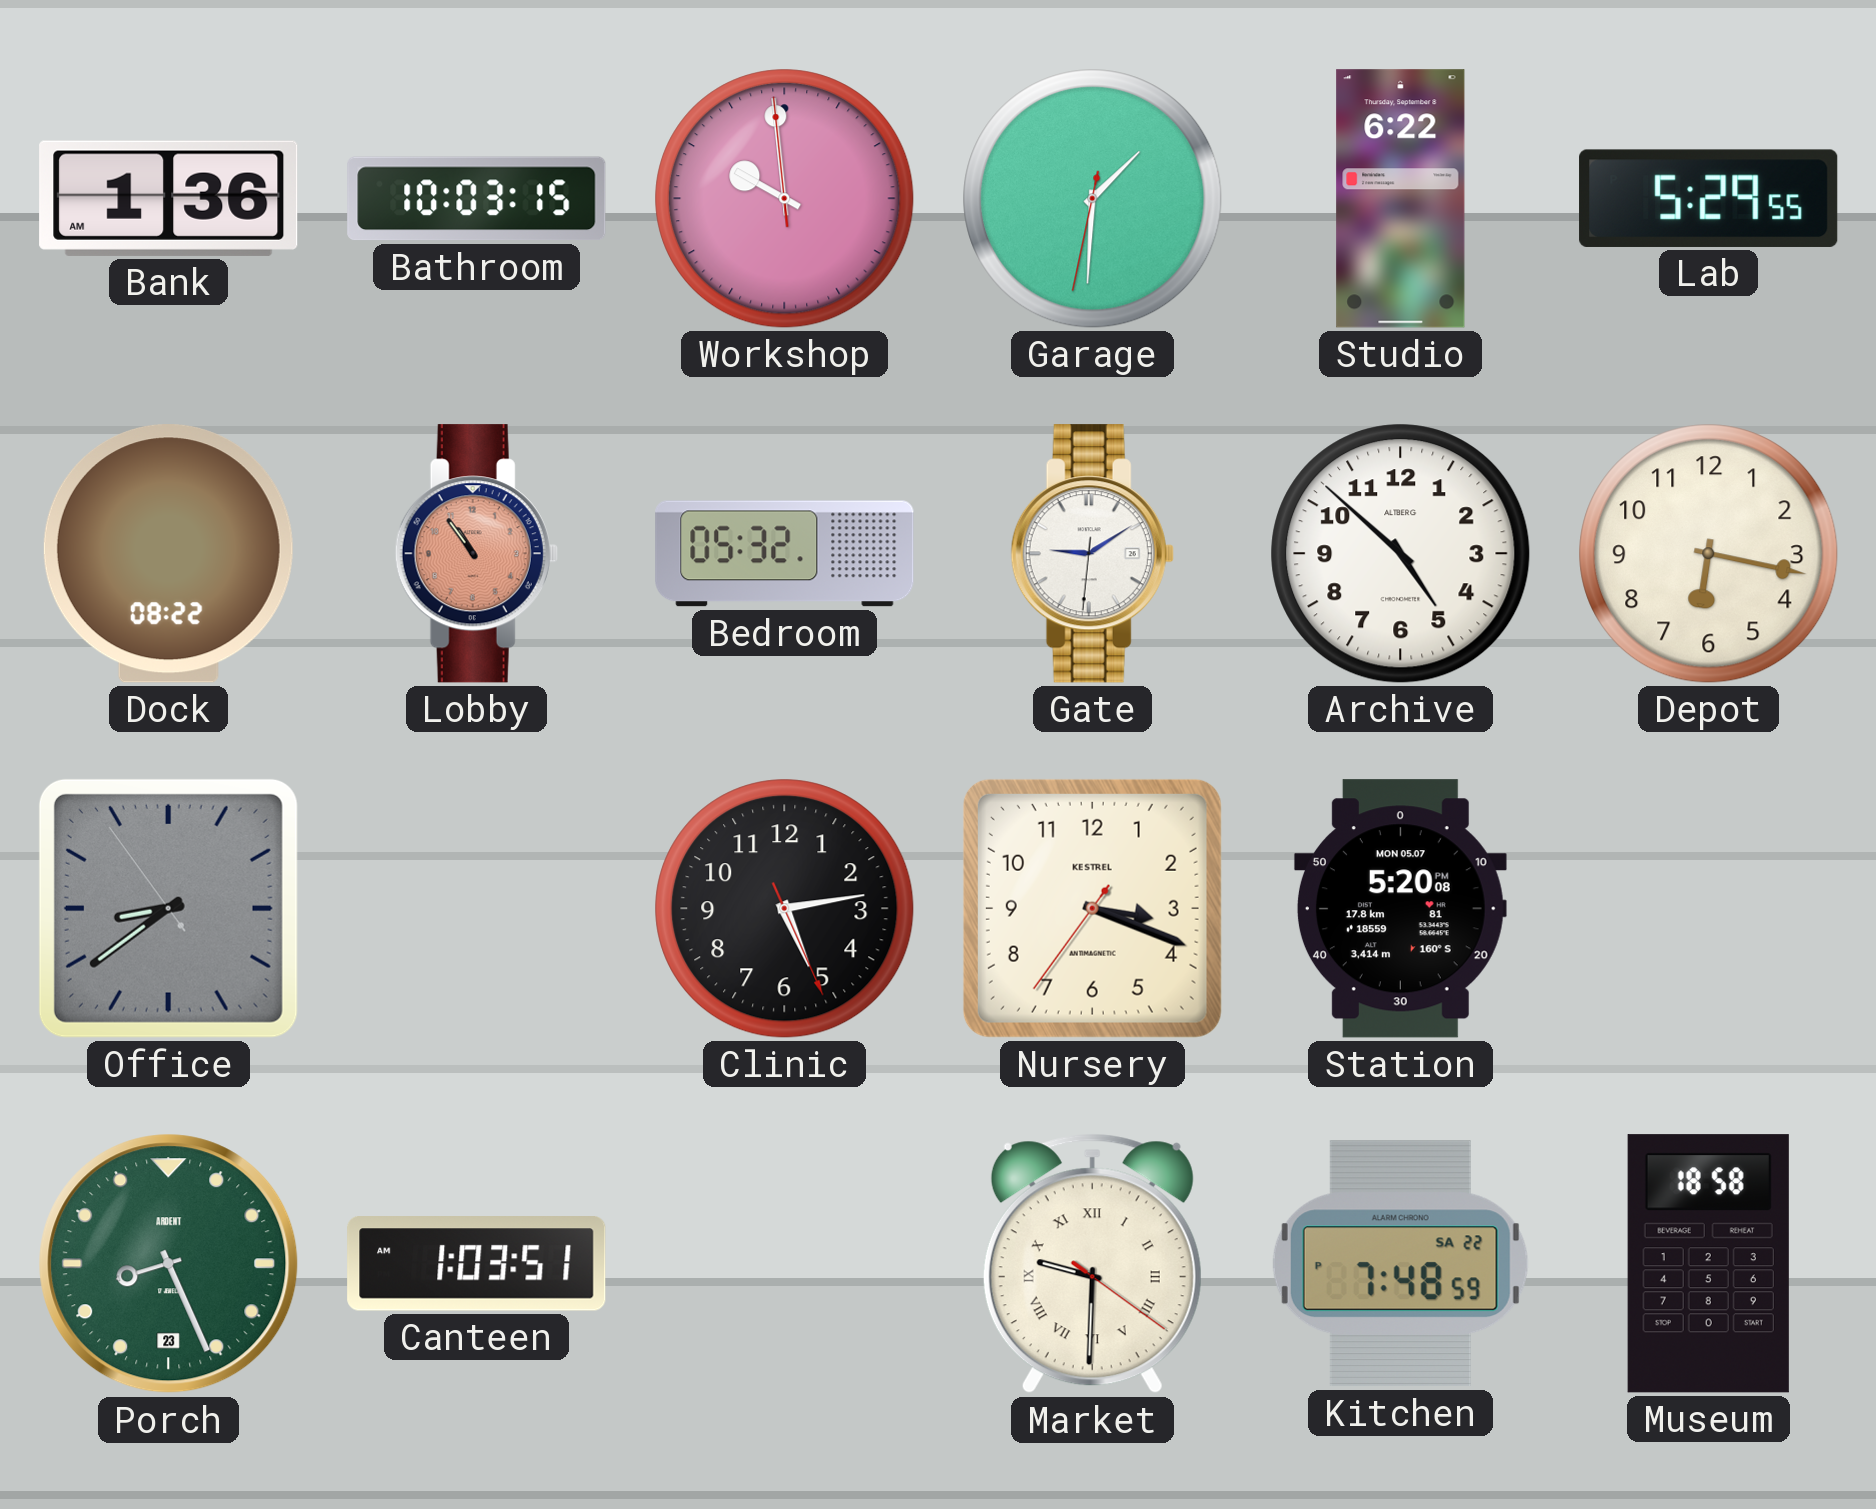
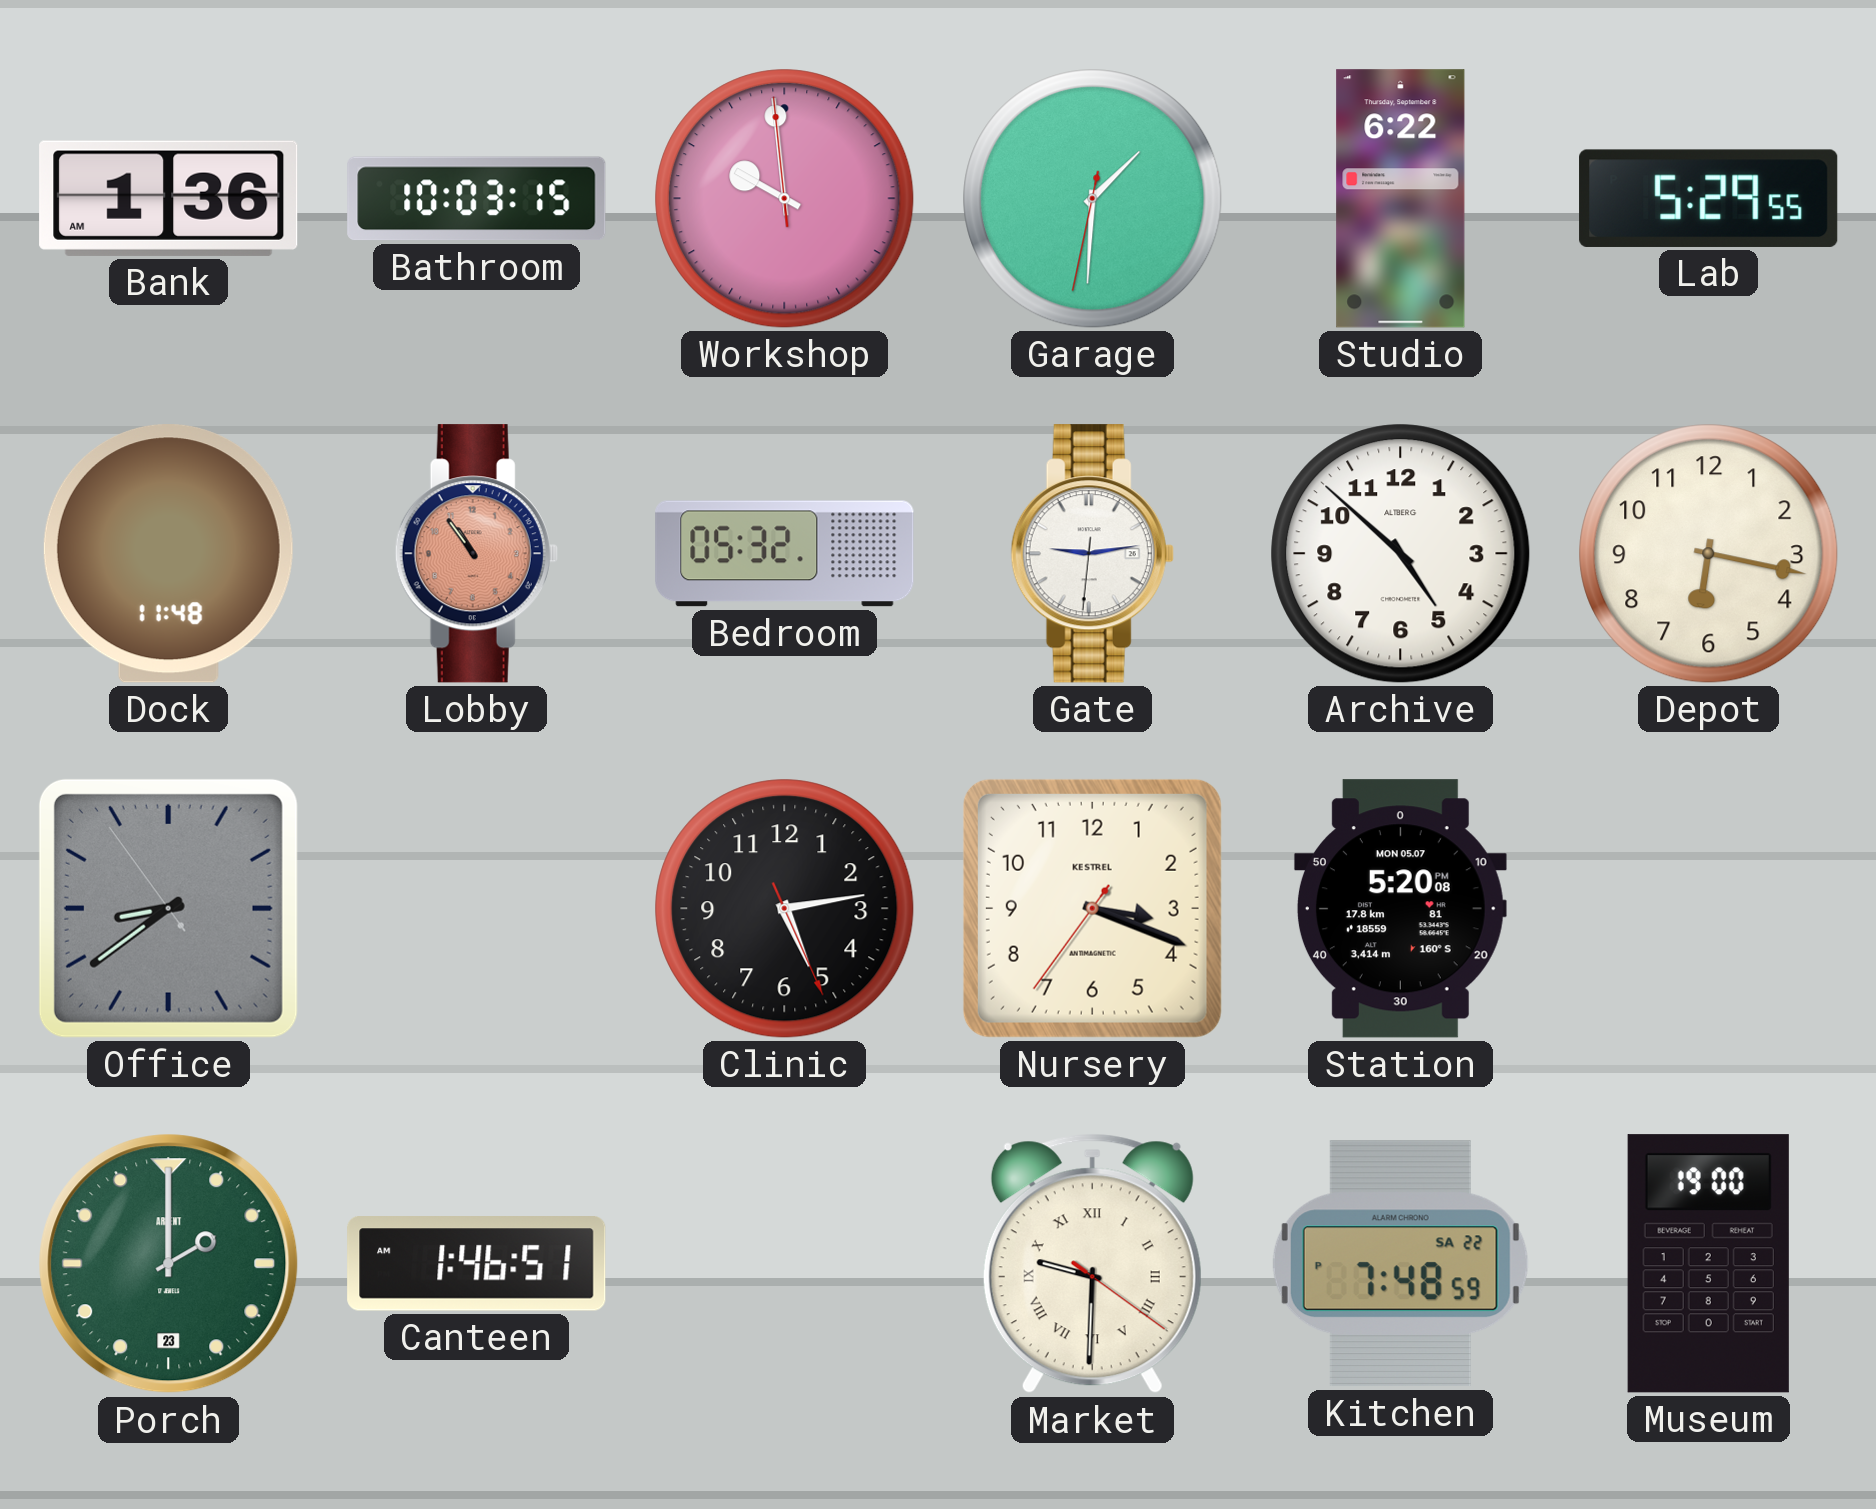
Dock: 08:22 -> 11:48 (168, 554)
Gate: 9:09 -> 9:13 (1092, 554)
Porch: 8:26 -> 2:00 (169, 1264)
Canteen: 1:03 -> 1:46 (477, 1264)
Museum: 18:58 -> 19:00 (1708, 1264)
